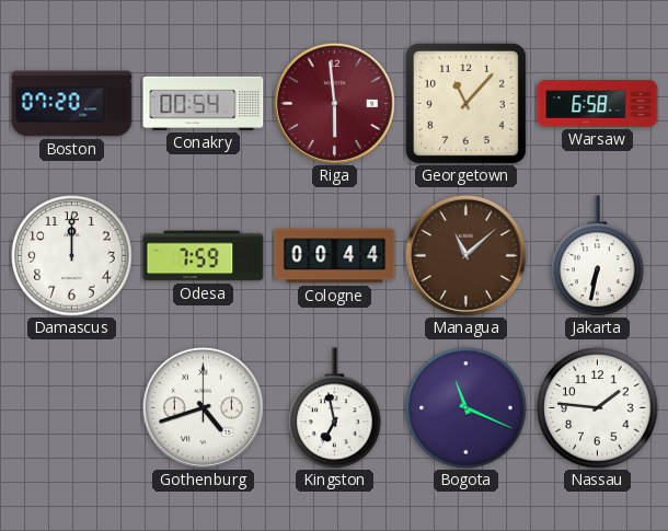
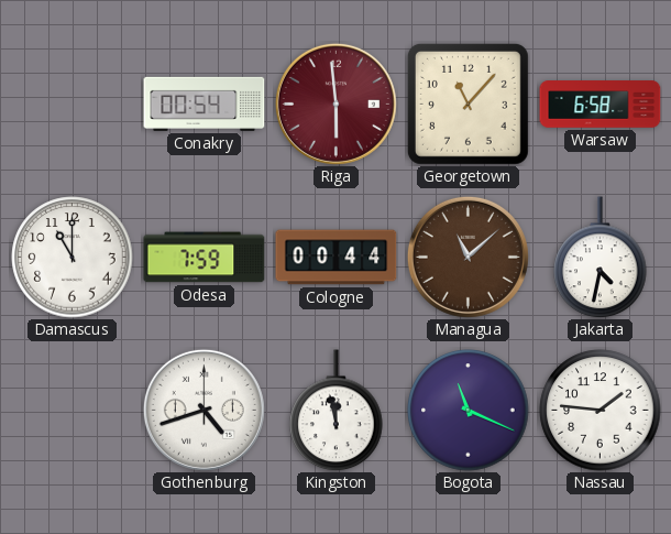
Boston: 07:20 -> none (72, 104)
Damascus: 12:00 -> 11:00 (73, 258)
Jakarta: 6:32 -> 4:32 (601, 258)
Kingston: 6:58 -> 11:58 (337, 411)
